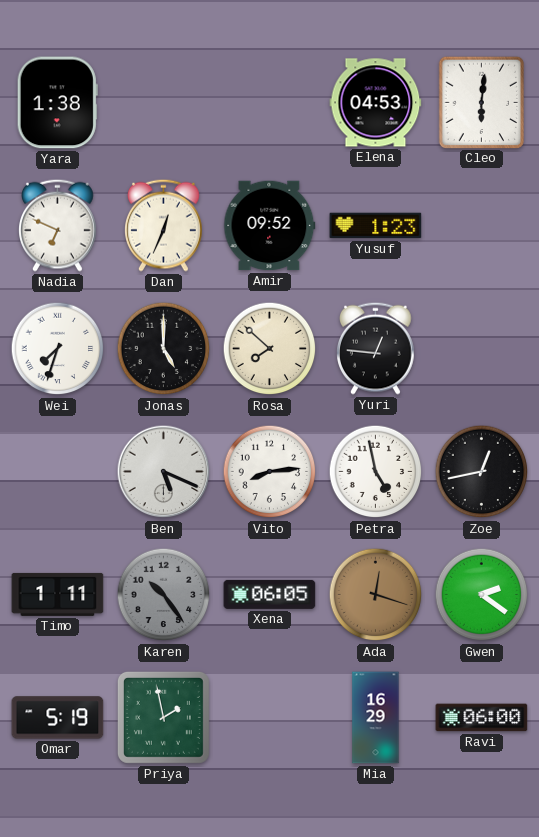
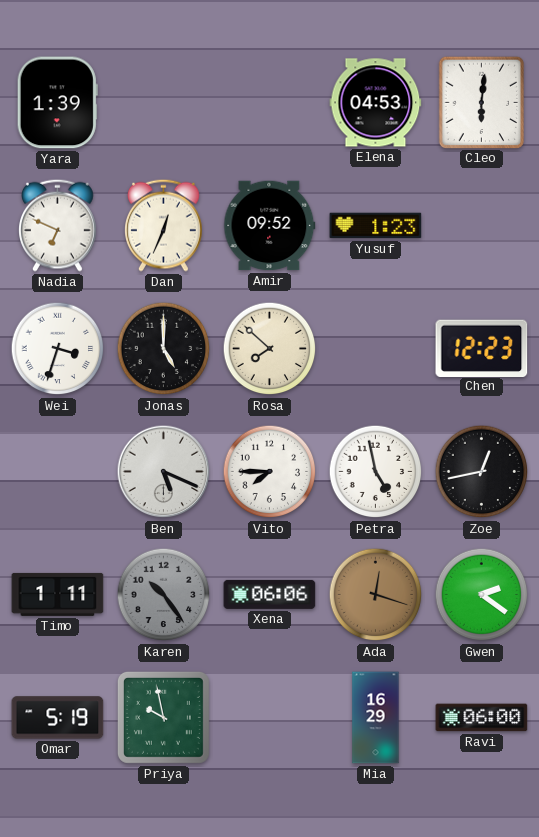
Yara: 1:38 -> 1:39 (57, 103)
Wei: 7:33 -> 3:33 (58, 349)
Yuri: 12:46 -> none (376, 348)
Chen: none -> 12:23 (482, 348)
Vito: 8:14 -> 7:45 (270, 472)
Xena: 06:05 -> 06:06 (270, 594)
Priya: 1:58 -> 9:58 (163, 717)
